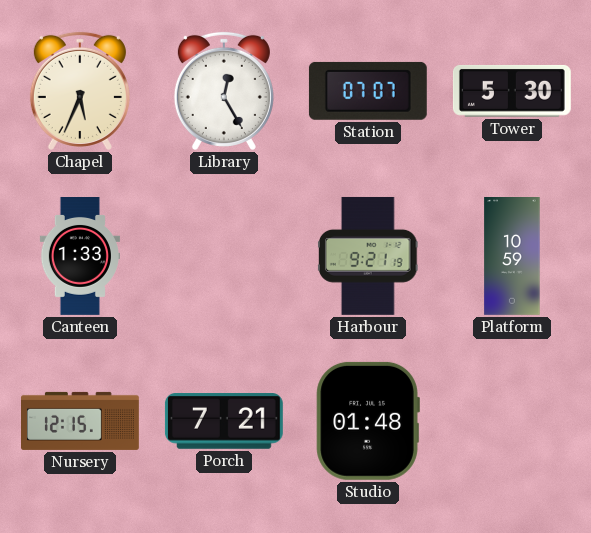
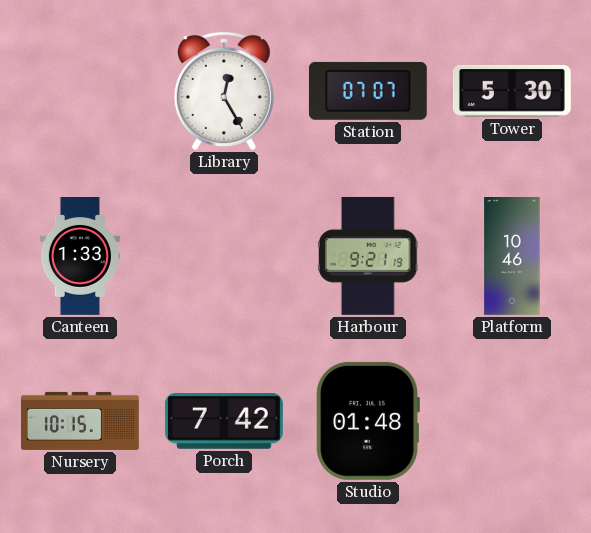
Chapel: 5:34 -> none (80, 91)
Platform: 10:59 -> 10:46 (512, 257)
Nursery: 12:15 -> 10:15 (81, 421)
Porch: 7:21 -> 7:42 (224, 422)
